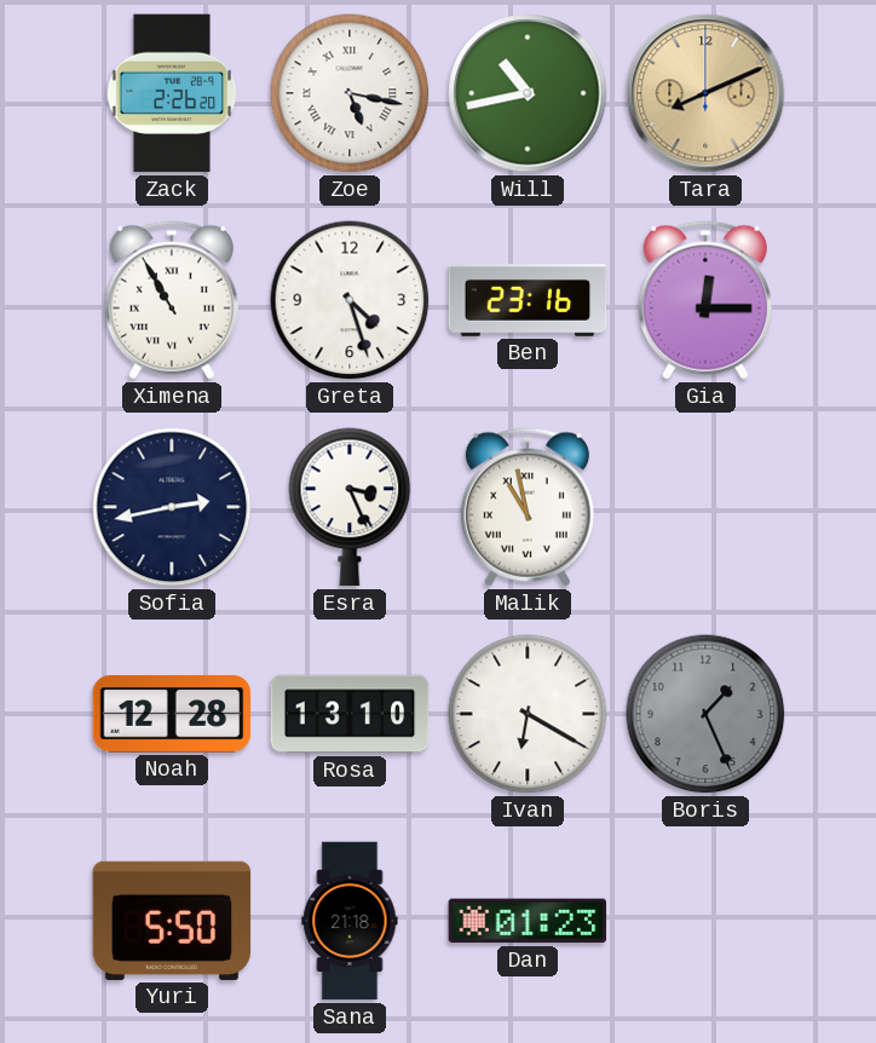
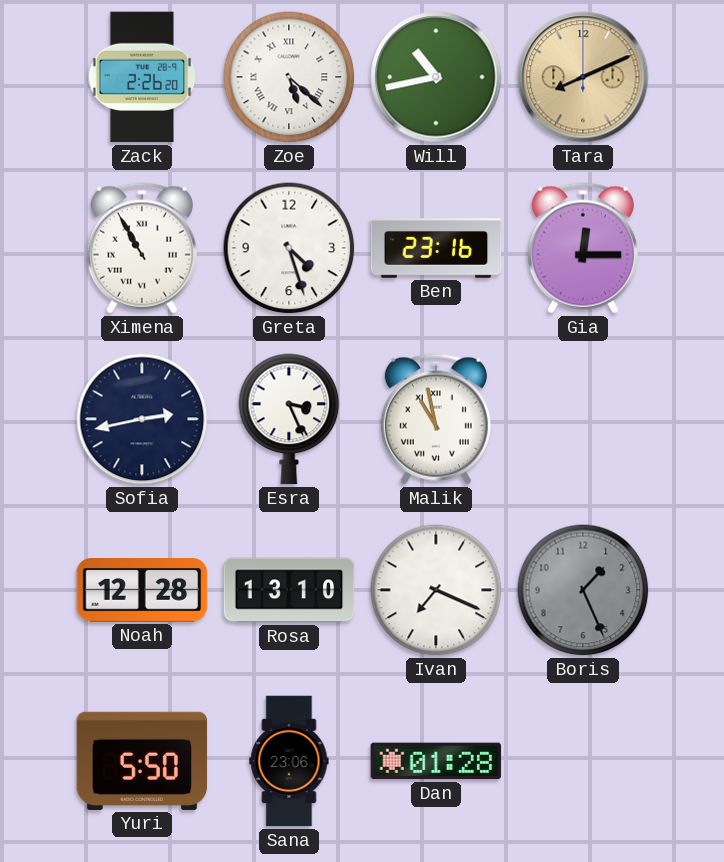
Zoe: 5:17 -> 5:22 (289, 77)
Ivan: 6:20 -> 7:19 (436, 590)
Sana: 21:18 -> 23:06 (289, 761)
Dan: 01:23 -> 01:28 (436, 761)
